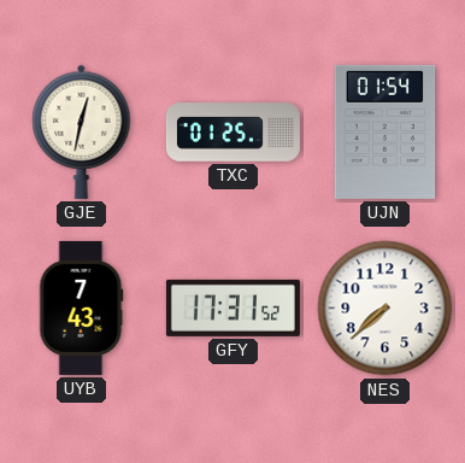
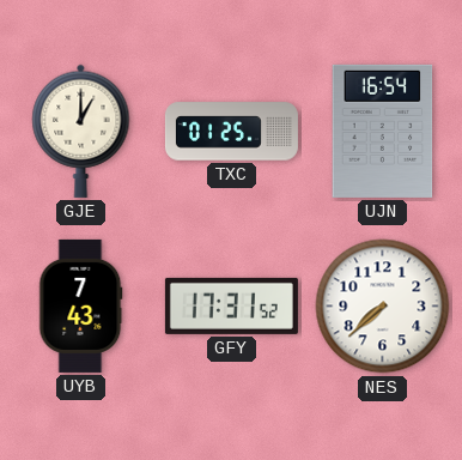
GJE: 12:32 -> 1:00 (81, 131)
UJN: 01:54 -> 16:54 (383, 131)
